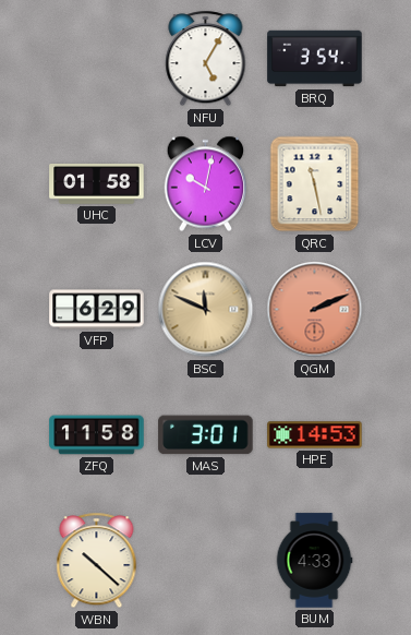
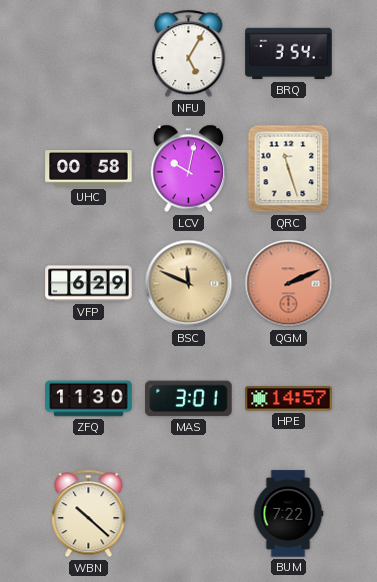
UHC: 01:58 -> 00:58 (89, 169)
QRC: 11:28 -> 11:27 (289, 169)
ZFQ: 11:58 -> 11:30 (89, 399)
HPE: 14:53 -> 14:57 (289, 399)
BUM: 4:33 -> 7:22 (288, 514)
